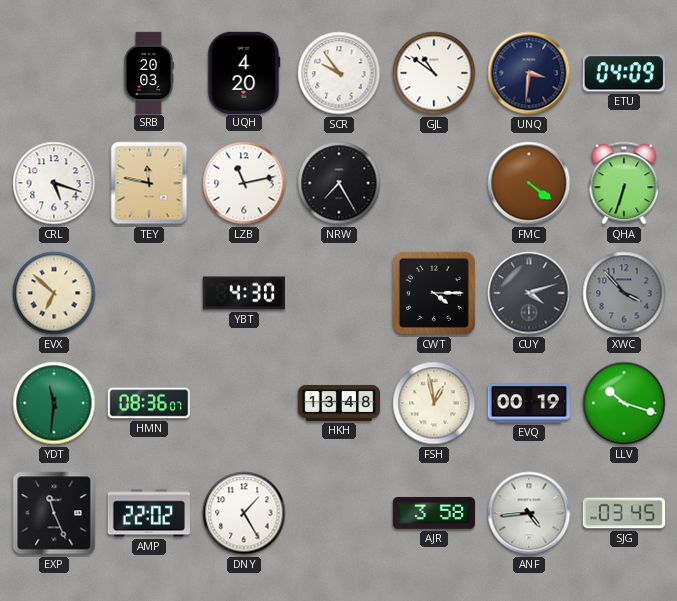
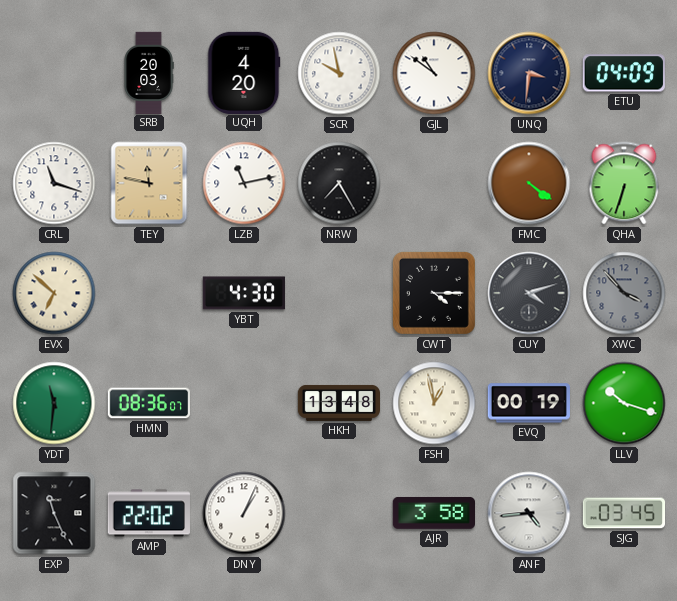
SCR: 9:54 -> 9:58 (339, 73)
CRL: 5:18 -> 11:18 (54, 183)
DNY: 1:25 -> 1:04 (244, 513)
